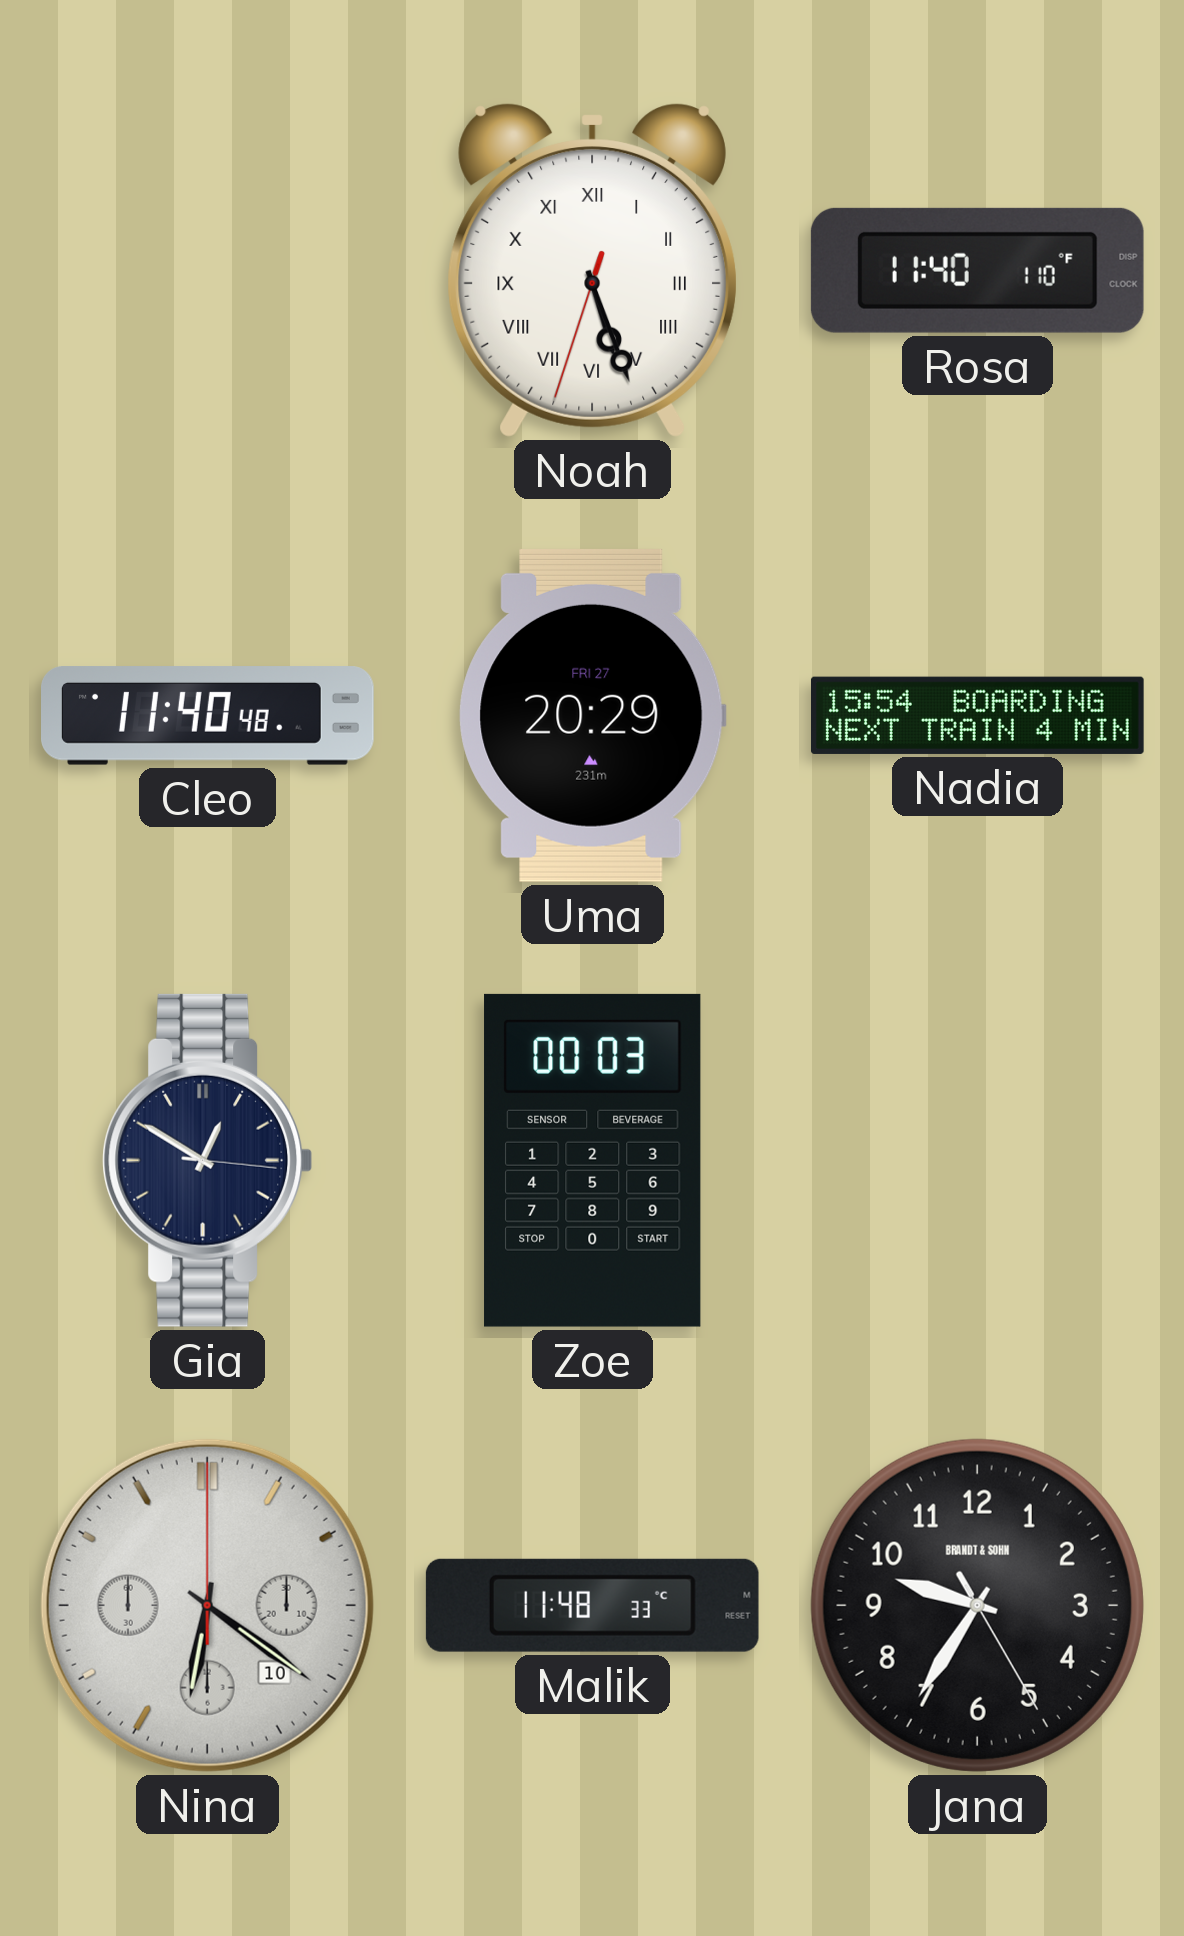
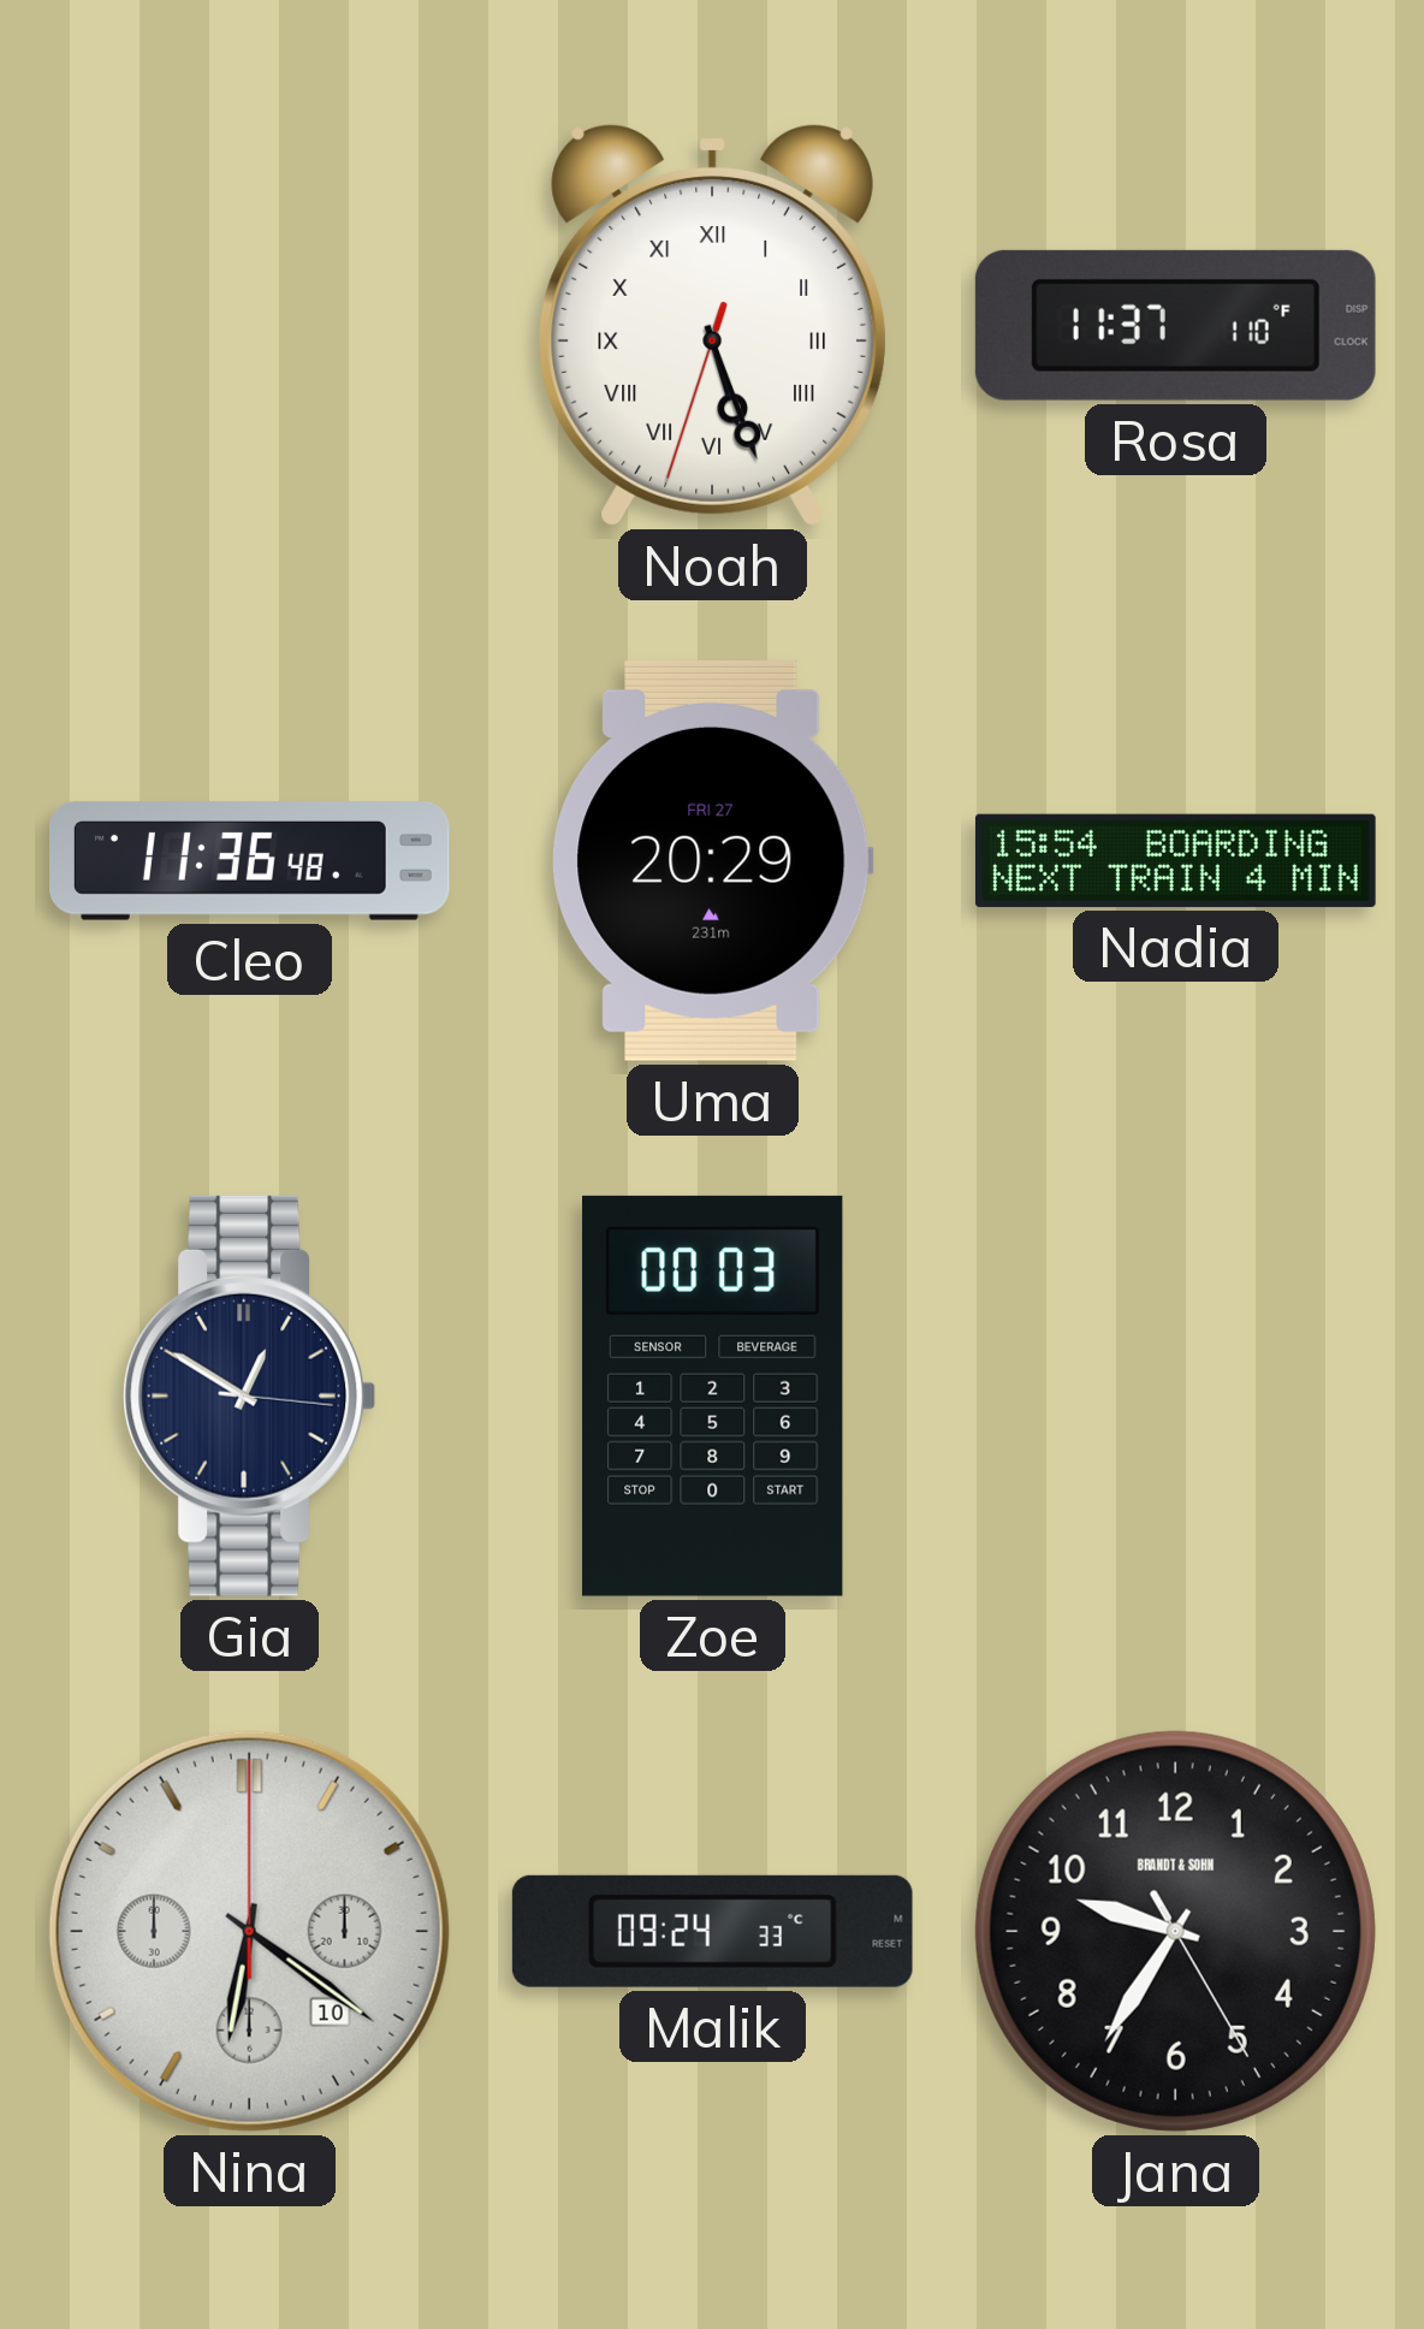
Rosa: 11:40 -> 11:37 (1175, 325)
Cleo: 11:40 -> 11:36 (250, 861)
Malik: 11:48 -> 09:24 (712, 1931)
